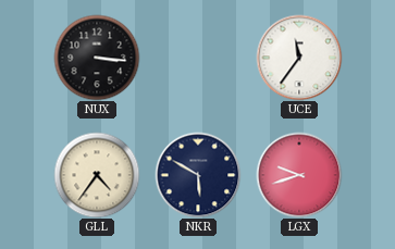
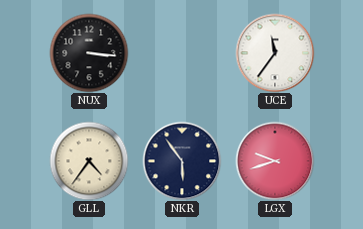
NKR: 5:50 -> 5:54 (182, 161)
